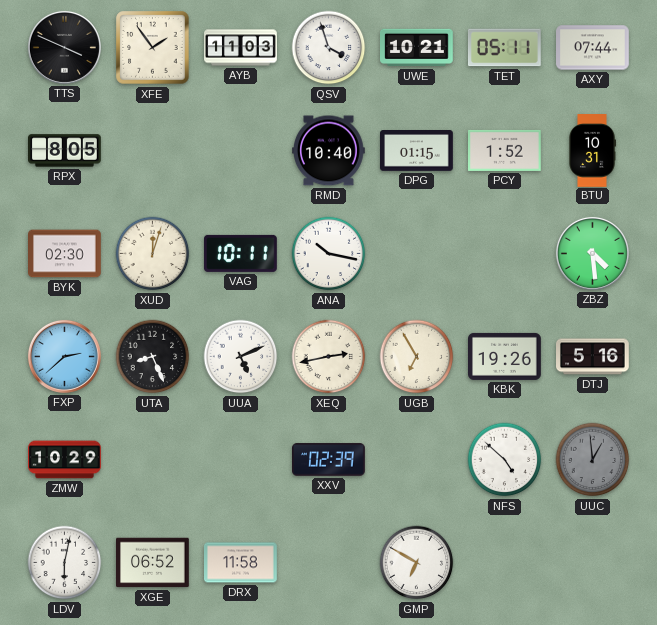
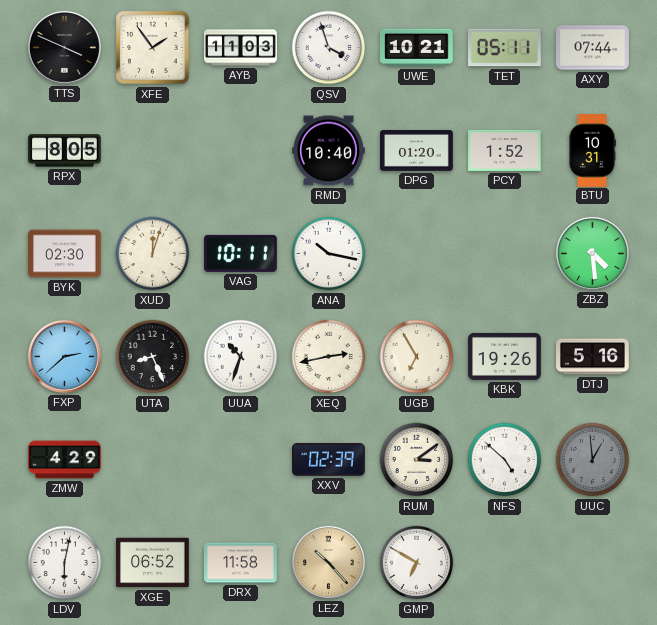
DPG: 01:15 -> 01:20 (417, 151)
UUA: 5:11 -> 10:33 (241, 357)
ZMW: 10:29 -> 4:29 (65, 460)
RUM: none -> 3:09 (417, 460)
LEZ: none -> 10:23 (328, 562)
